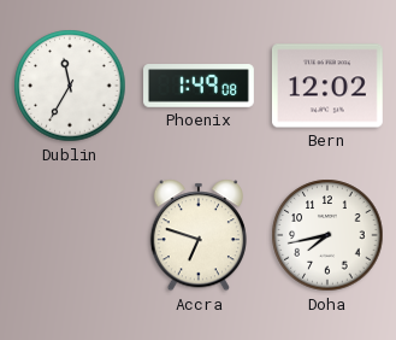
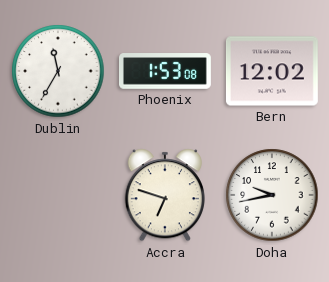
Phoenix: 1:49 -> 1:53 (166, 71)
Doha: 7:43 -> 9:43 (272, 195)
